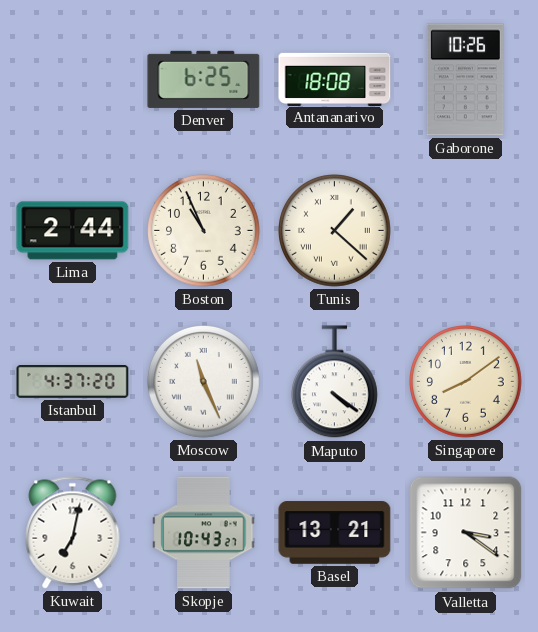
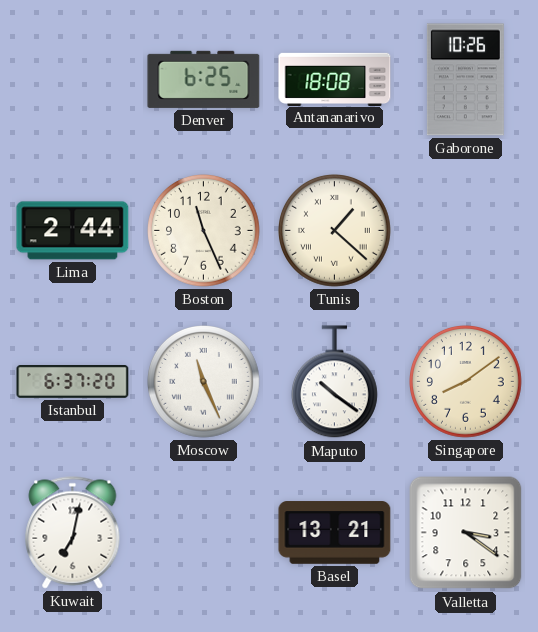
Boston: 10:56 -> 11:26 (204, 231)
Istanbul: 4:37 -> 6:37 (73, 382)
Maputo: 4:21 -> 10:21 (334, 382)
Skopje: 10:43 -> none (204, 533)
